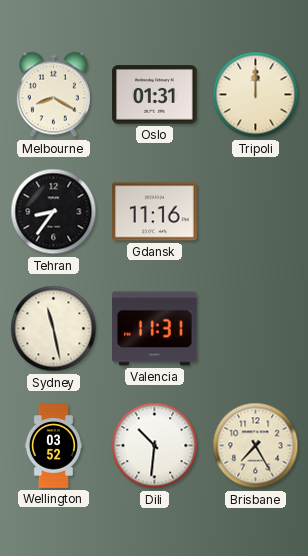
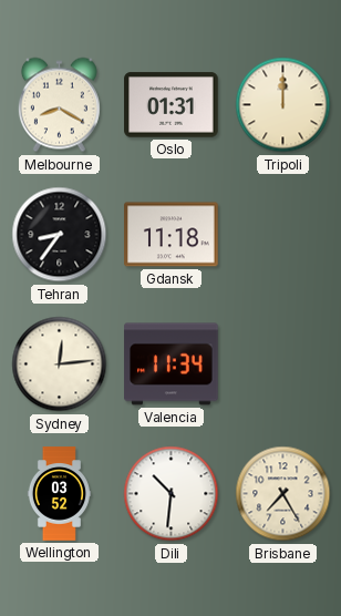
Gdansk: 11:16 -> 11:18 (172, 235)
Sydney: 11:28 -> 12:14 (60, 365)
Valencia: 11:31 -> 11:34 (172, 365)
